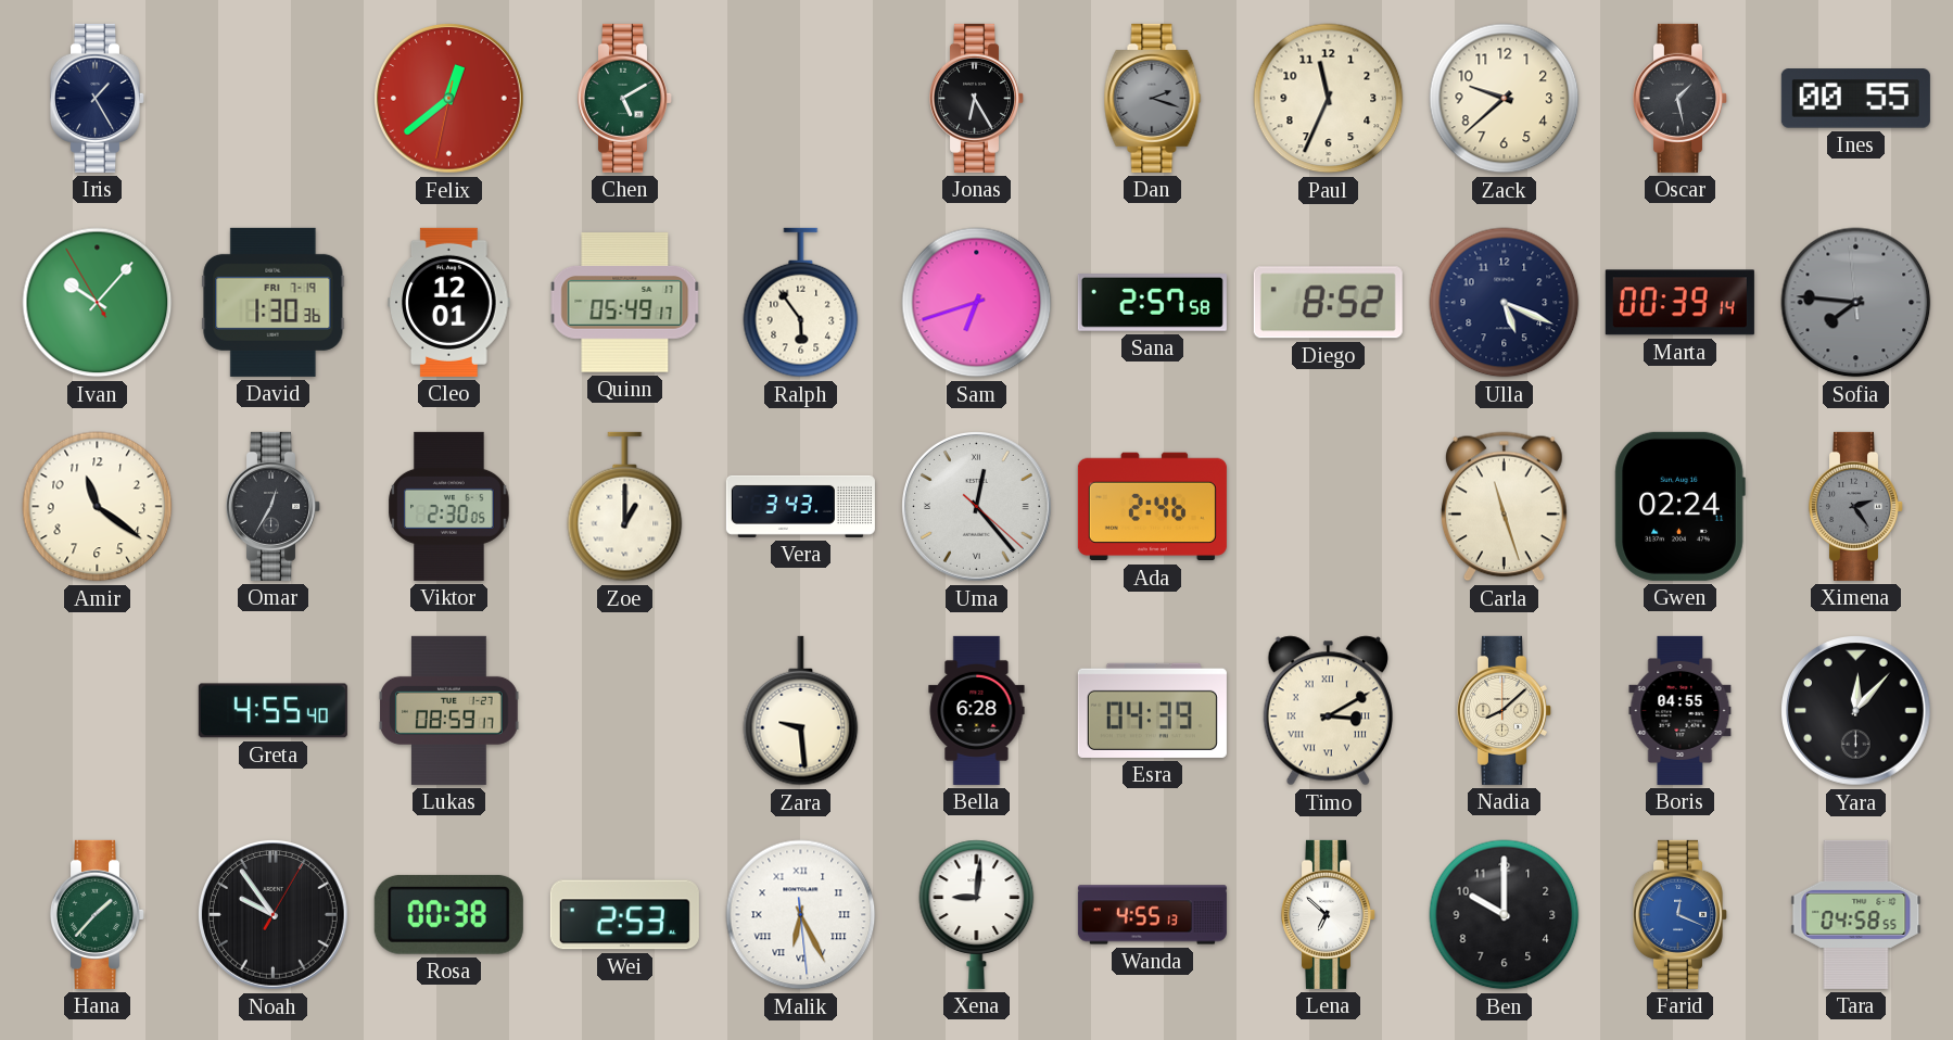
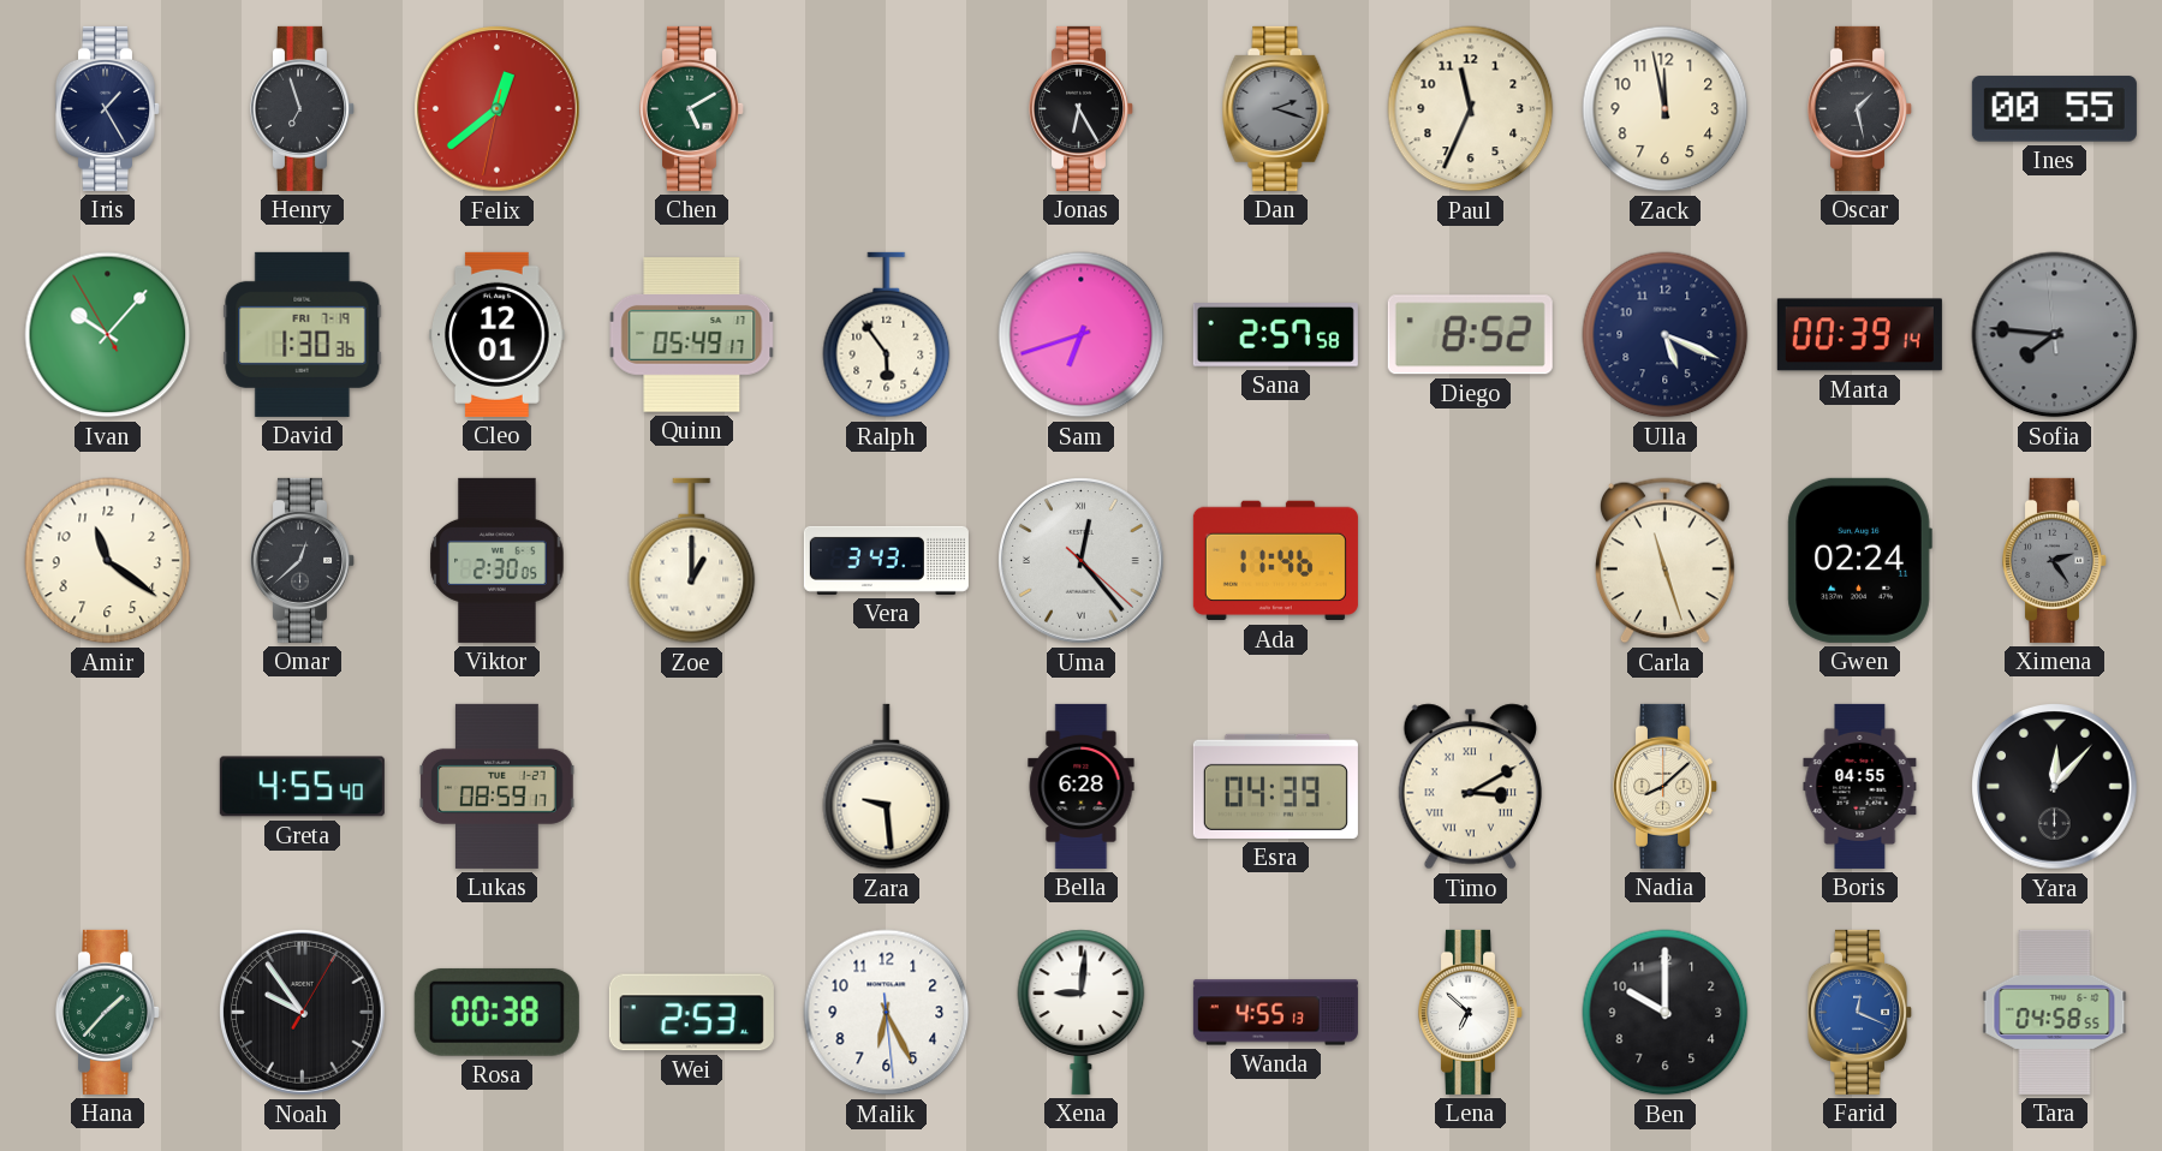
Henry: none -> 6:57 (302, 108)
Zack: 9:38 -> 11:58 (1666, 109)
Omar: 12:35 -> 12:38 (302, 560)
Ada: 2:46 -> 11:46 (1275, 561)
Malik numerals: Roman -> Arabic (887, 1013)
